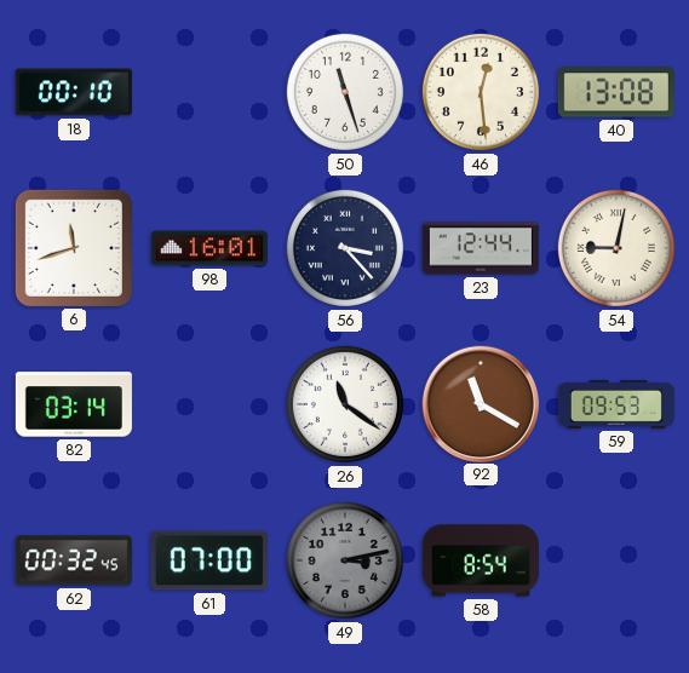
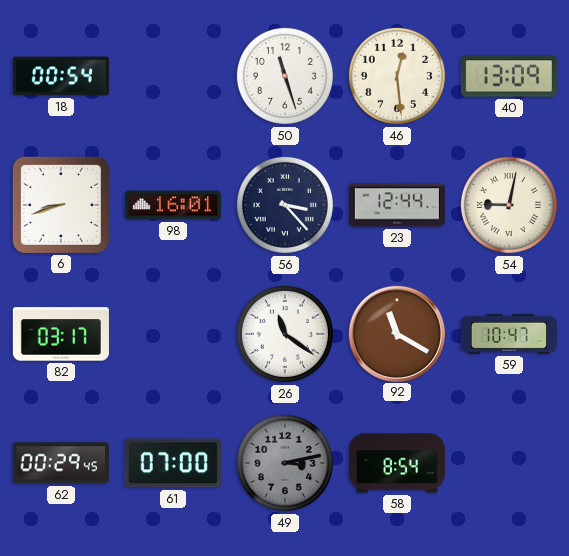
18: 00:10 -> 00:54 (61, 76)
40: 13:08 -> 13:09 (509, 76)
6: 11:42 -> 8:42 (61, 205)
82: 03:14 -> 03:17 (61, 334)
59: 09:53 -> 10:47 (509, 334)
62: 00:32 -> 00:29 (61, 463)
